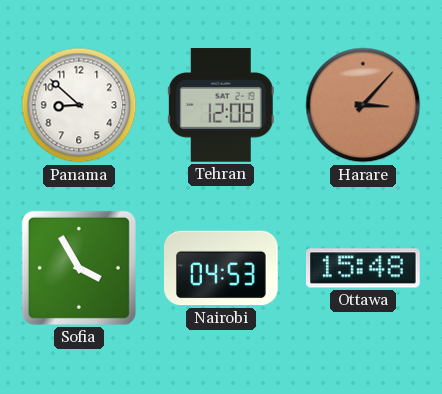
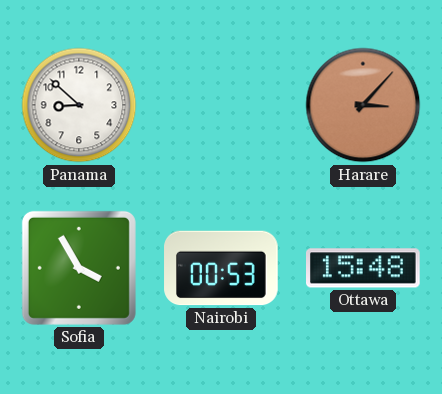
Tehran: 12:08 -> none (221, 105)
Nairobi: 04:53 -> 00:53 (221, 268)
